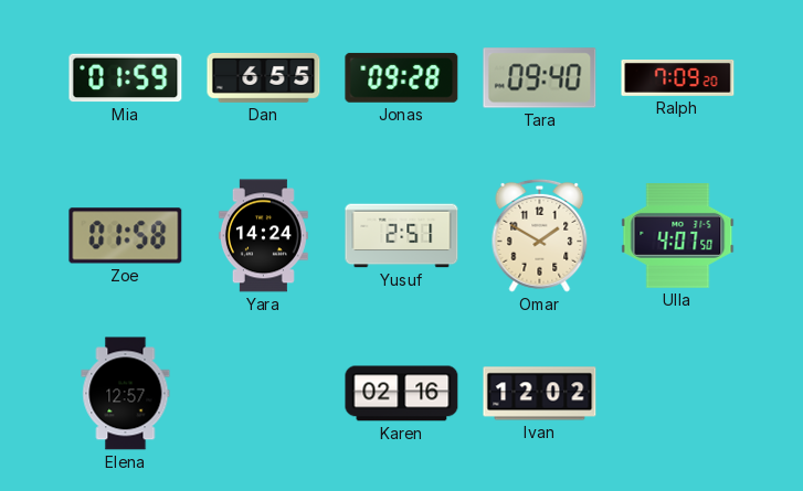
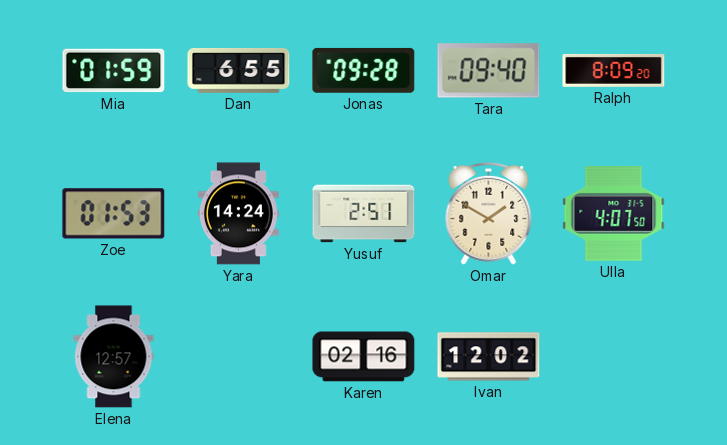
Ralph: 7:09 -> 8:09 (614, 70)
Zoe: 01:58 -> 01:53 (114, 214)
